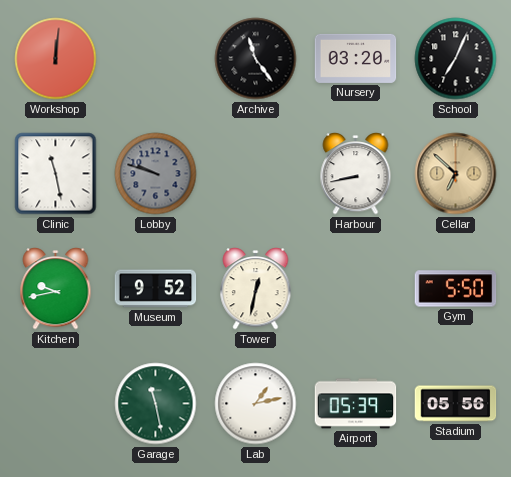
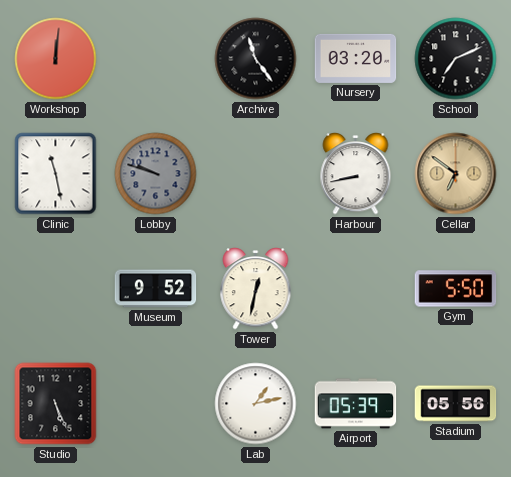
School: 7:04 -> 7:11 (456, 59)
Cellar: 6:52 -> 6:51 (456, 174)
Kitchen: 9:43 -> none (56, 289)
Studio: none -> 5:26 (56, 404)
Garage: 11:28 -> none (156, 404)
